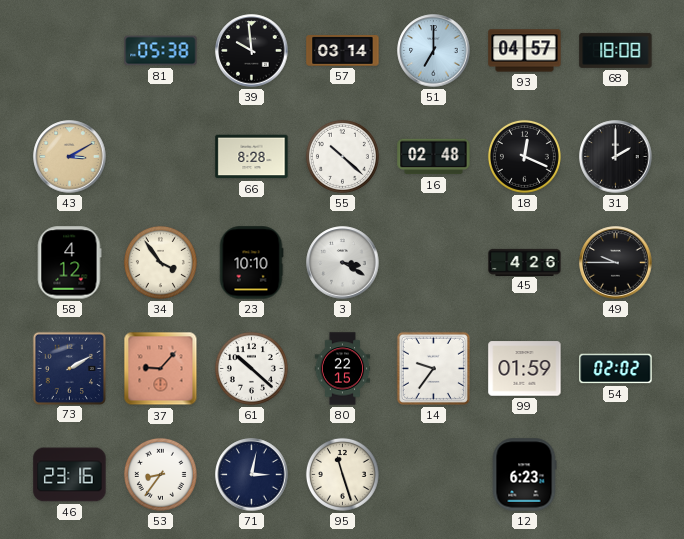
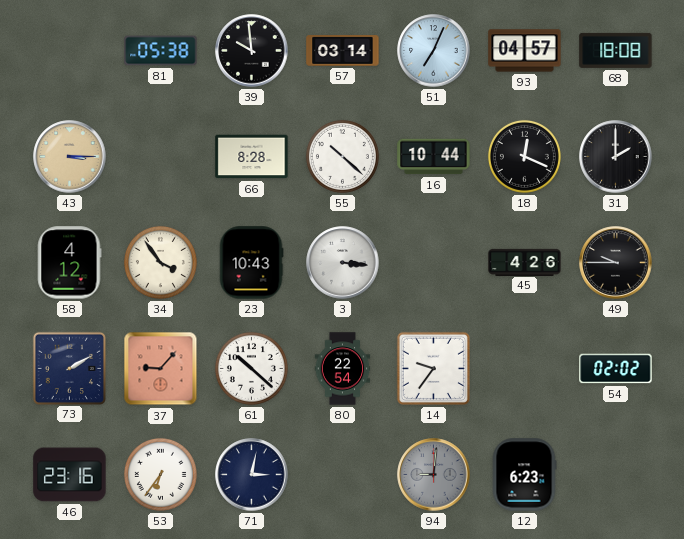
51: 7:00 -> 7:04 (434, 51)
43: 3:10 -> 3:15 (70, 157)
16: 02:48 -> 10:44 (434, 157)
23: 10:10 -> 10:43 (251, 263)
3: 3:20 -> 3:16 (343, 263)
80: 22:15 -> 22:54 (343, 369)
99: 01:59 -> none (525, 369)
53: 8:36 -> 6:36 (160, 474)
95: 11:27 -> none (342, 474)
94: none -> 9:01 (434, 475)
